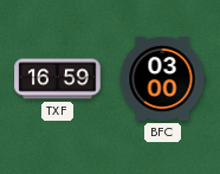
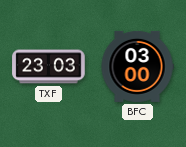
TXF: 16:59 -> 23:03 (49, 67)
